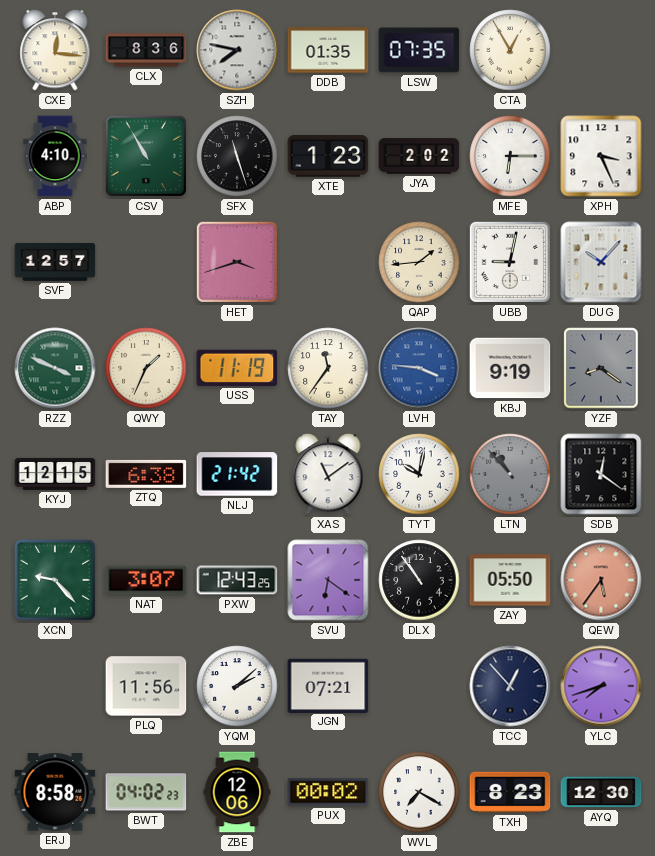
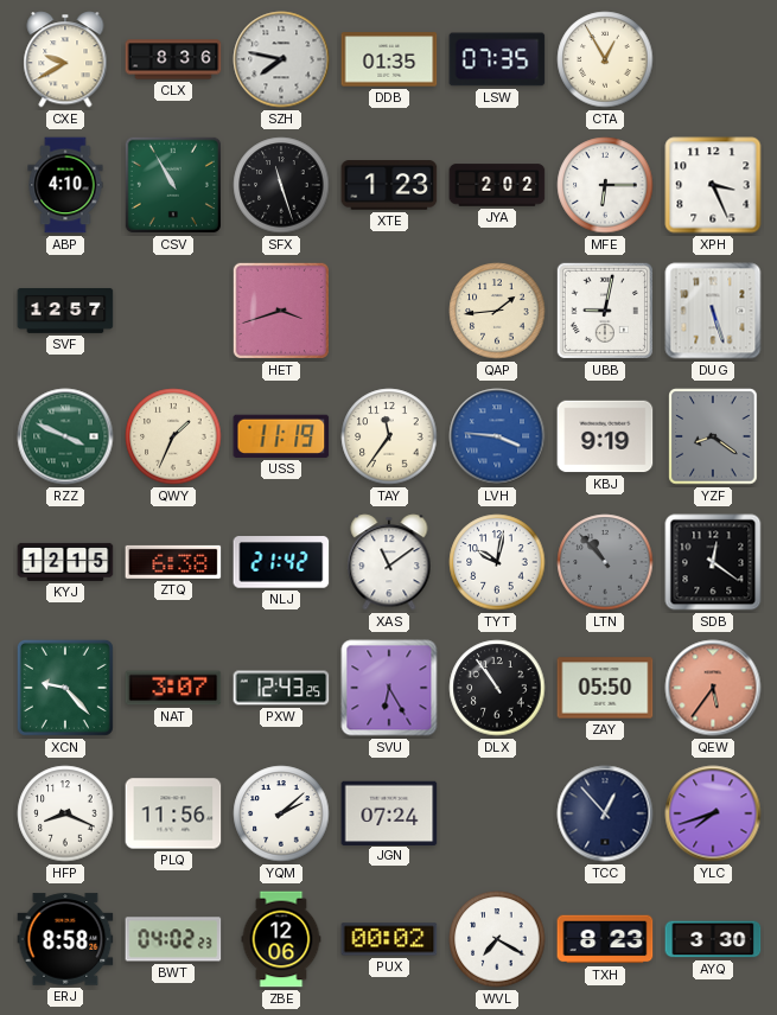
CXE: 12:16 -> 9:40 (65, 59)
DUG: 10:07 -> 5:27 (713, 311)
SVU: 6:21 -> 6:25 (389, 688)
HFP: none -> 8:19 (65, 813)
JGN: 07:21 -> 07:24 (389, 812)
AYQ: 12:30 -> 3:30 (713, 939)
